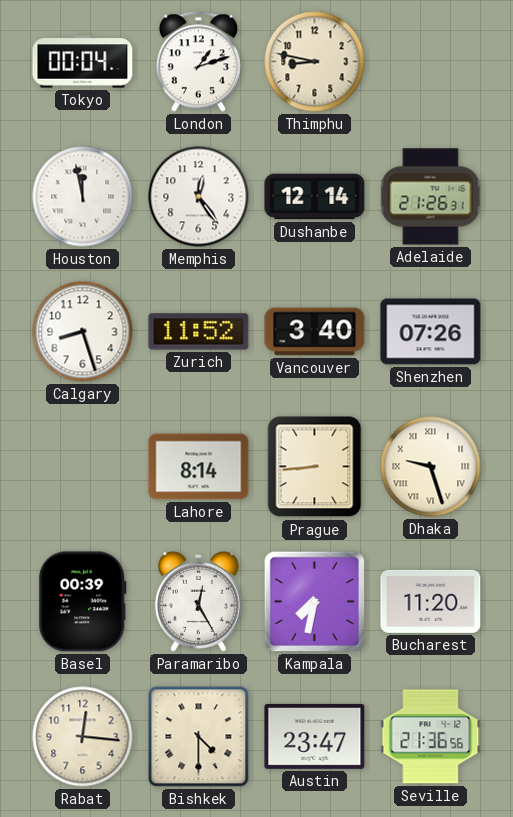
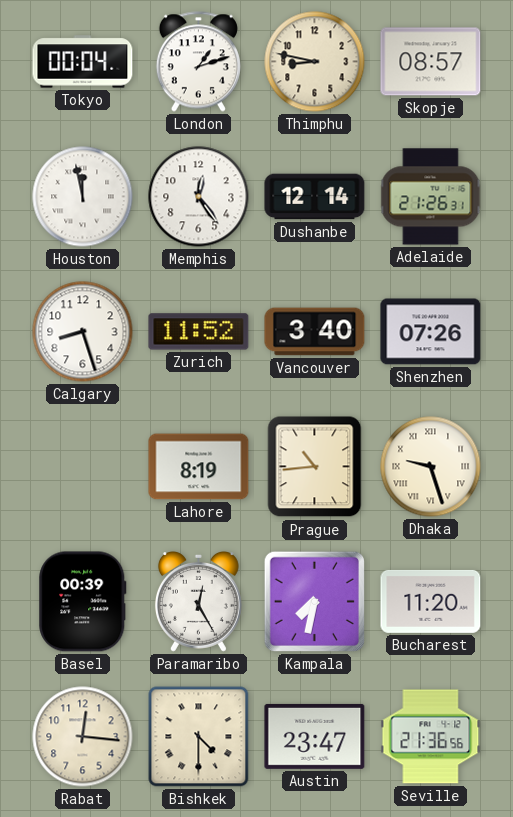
Skopje: none -> 08:57 (431, 62)
Lahore: 8:14 -> 8:19 (199, 467)
Prague: 8:44 -> 10:44 (315, 467)
